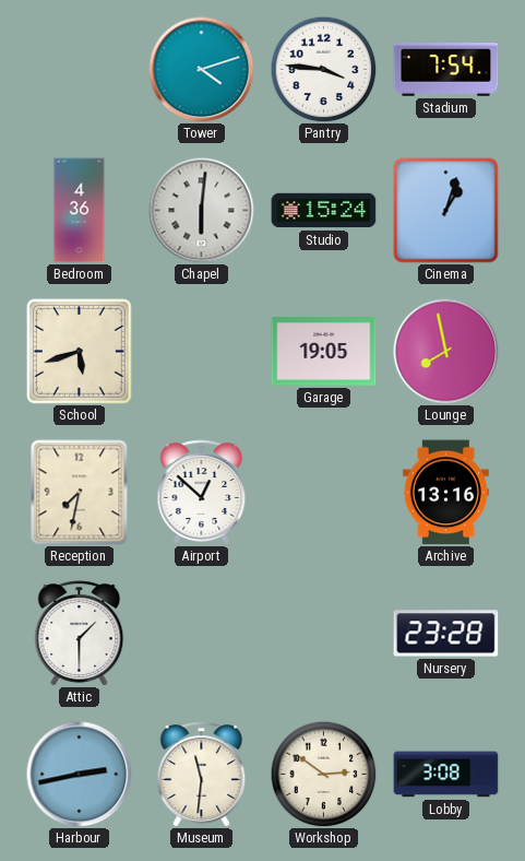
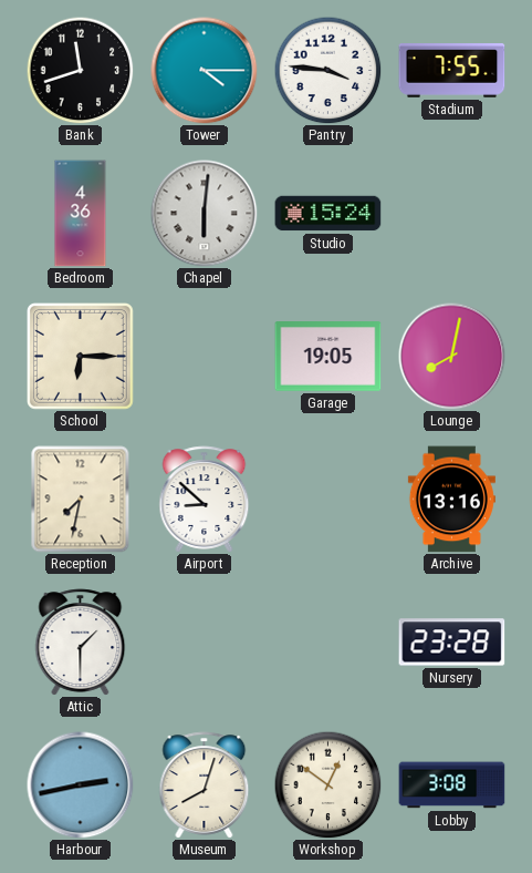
Bank: none -> 11:42 (80, 70)
Tower: 4:12 -> 4:15 (205, 71)
Stadium: 7:54 -> 7:55 (452, 71)
Cinema: 1:03 -> none (446, 211)
School: 5:42 -> 6:15 (80, 356)
Lounge: 7:58 -> 8:02 (452, 357)
Airport: 12:52 -> 8:52 (205, 500)
Museum: 11:31 -> 8:03 (205, 785)
Workshop: 2:51 -> 12:51 (327, 784)
